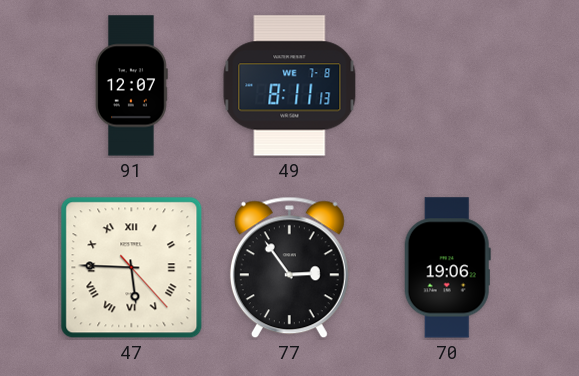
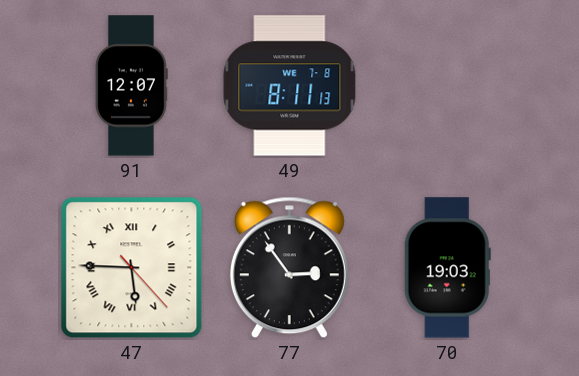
70: 19:06 -> 19:03 (447, 268)
